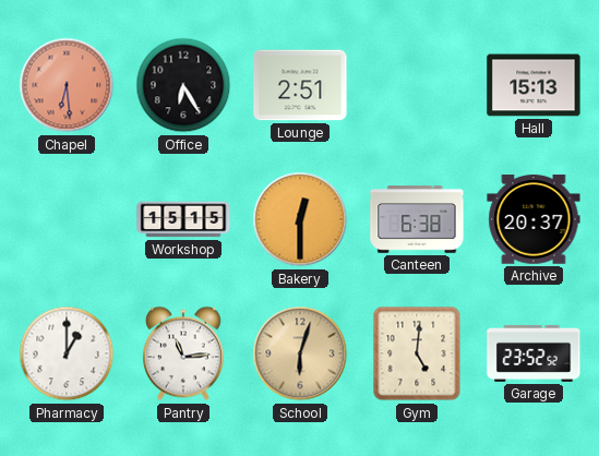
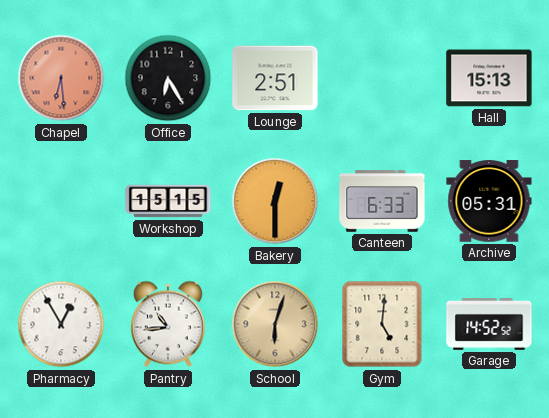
Canteen: 6:38 -> 6:33 (382, 201)
Archive: 20:37 -> 05:31 (489, 201)
Pharmacy: 1:00 -> 12:55 (61, 324)
Pantry: 11:14 -> 10:44 (168, 324)
Garage: 23:52 -> 14:52 (489, 324)
